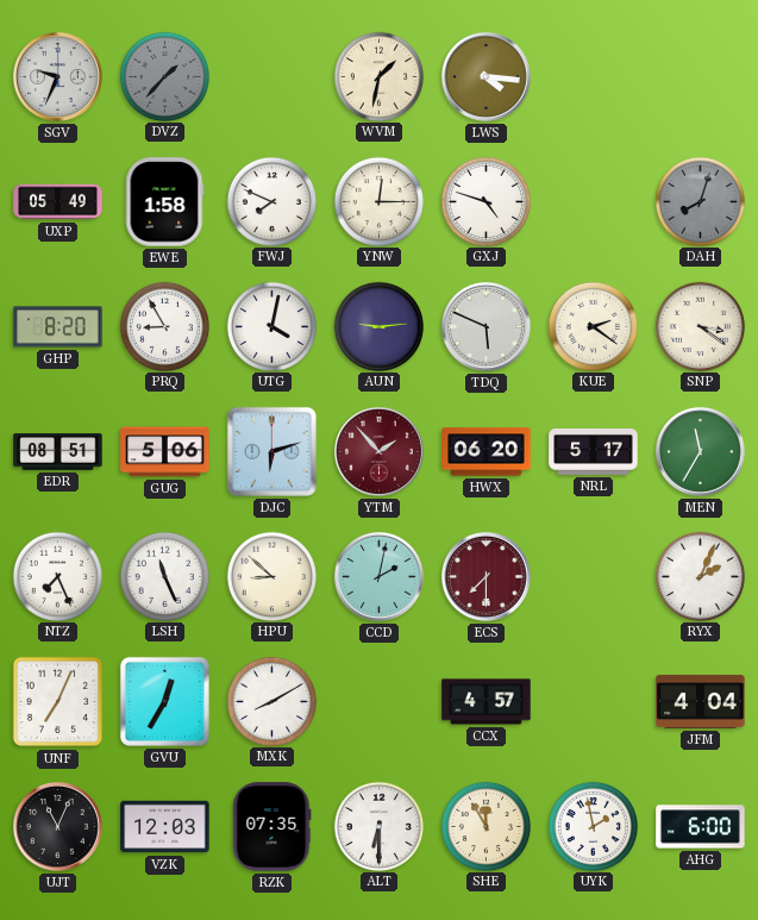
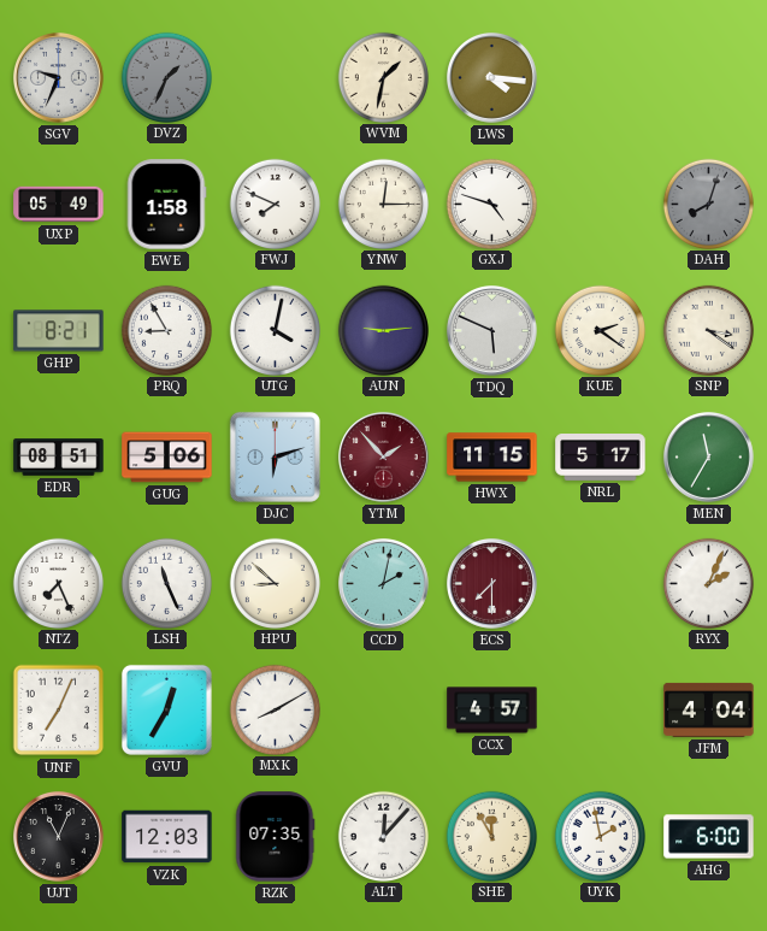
DVZ: 1:37 -> 1:34 (166, 77)
GHP: 8:20 -> 8:21 (59, 331)
HWX: 06:20 -> 11:15 (492, 458)
ALT: 6:30 -> 12:07 (383, 836)
